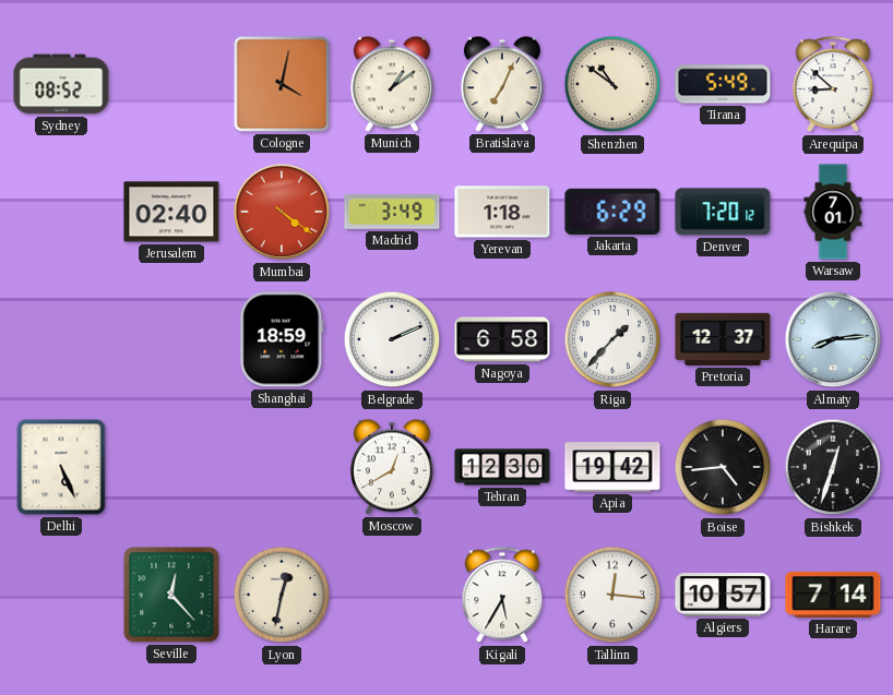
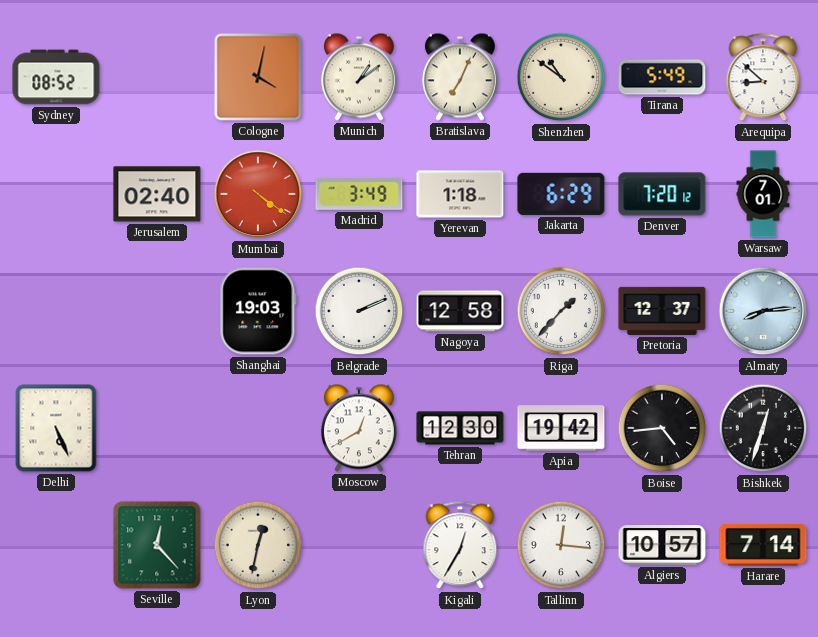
Shanghai: 18:59 -> 19:03 (258, 311)
Nagoya: 6:58 -> 12:58 (460, 311)
Kigali: 5:35 -> 12:35 (460, 546)
